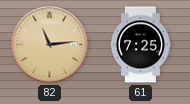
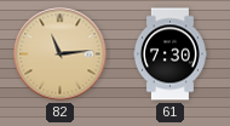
61: 7:25 -> 7:30 (169, 55)
